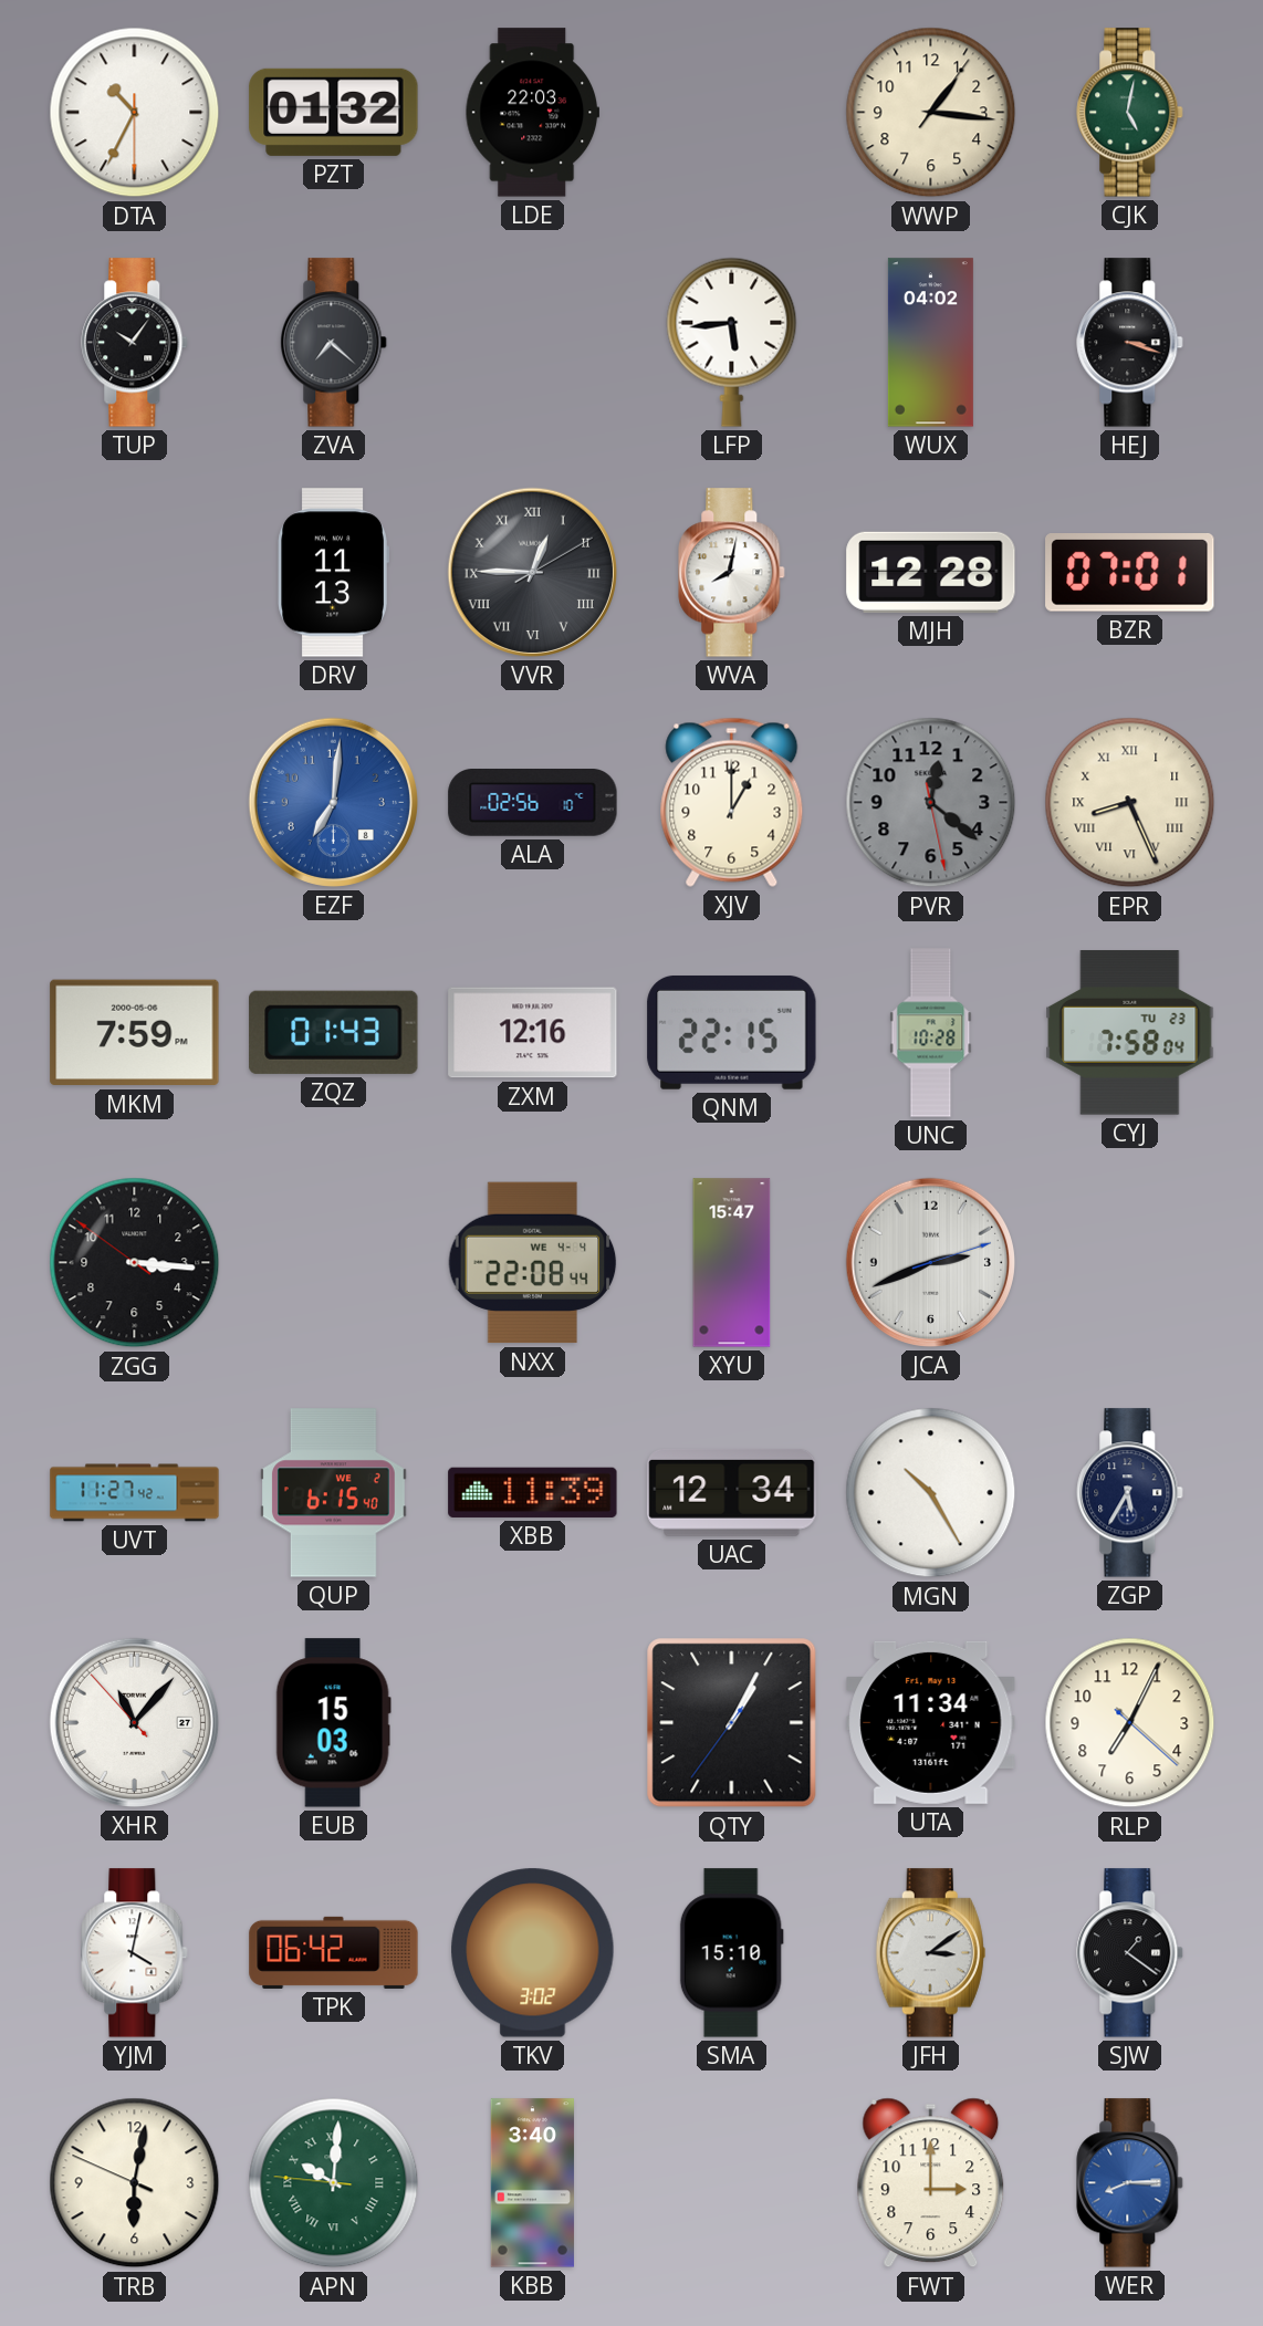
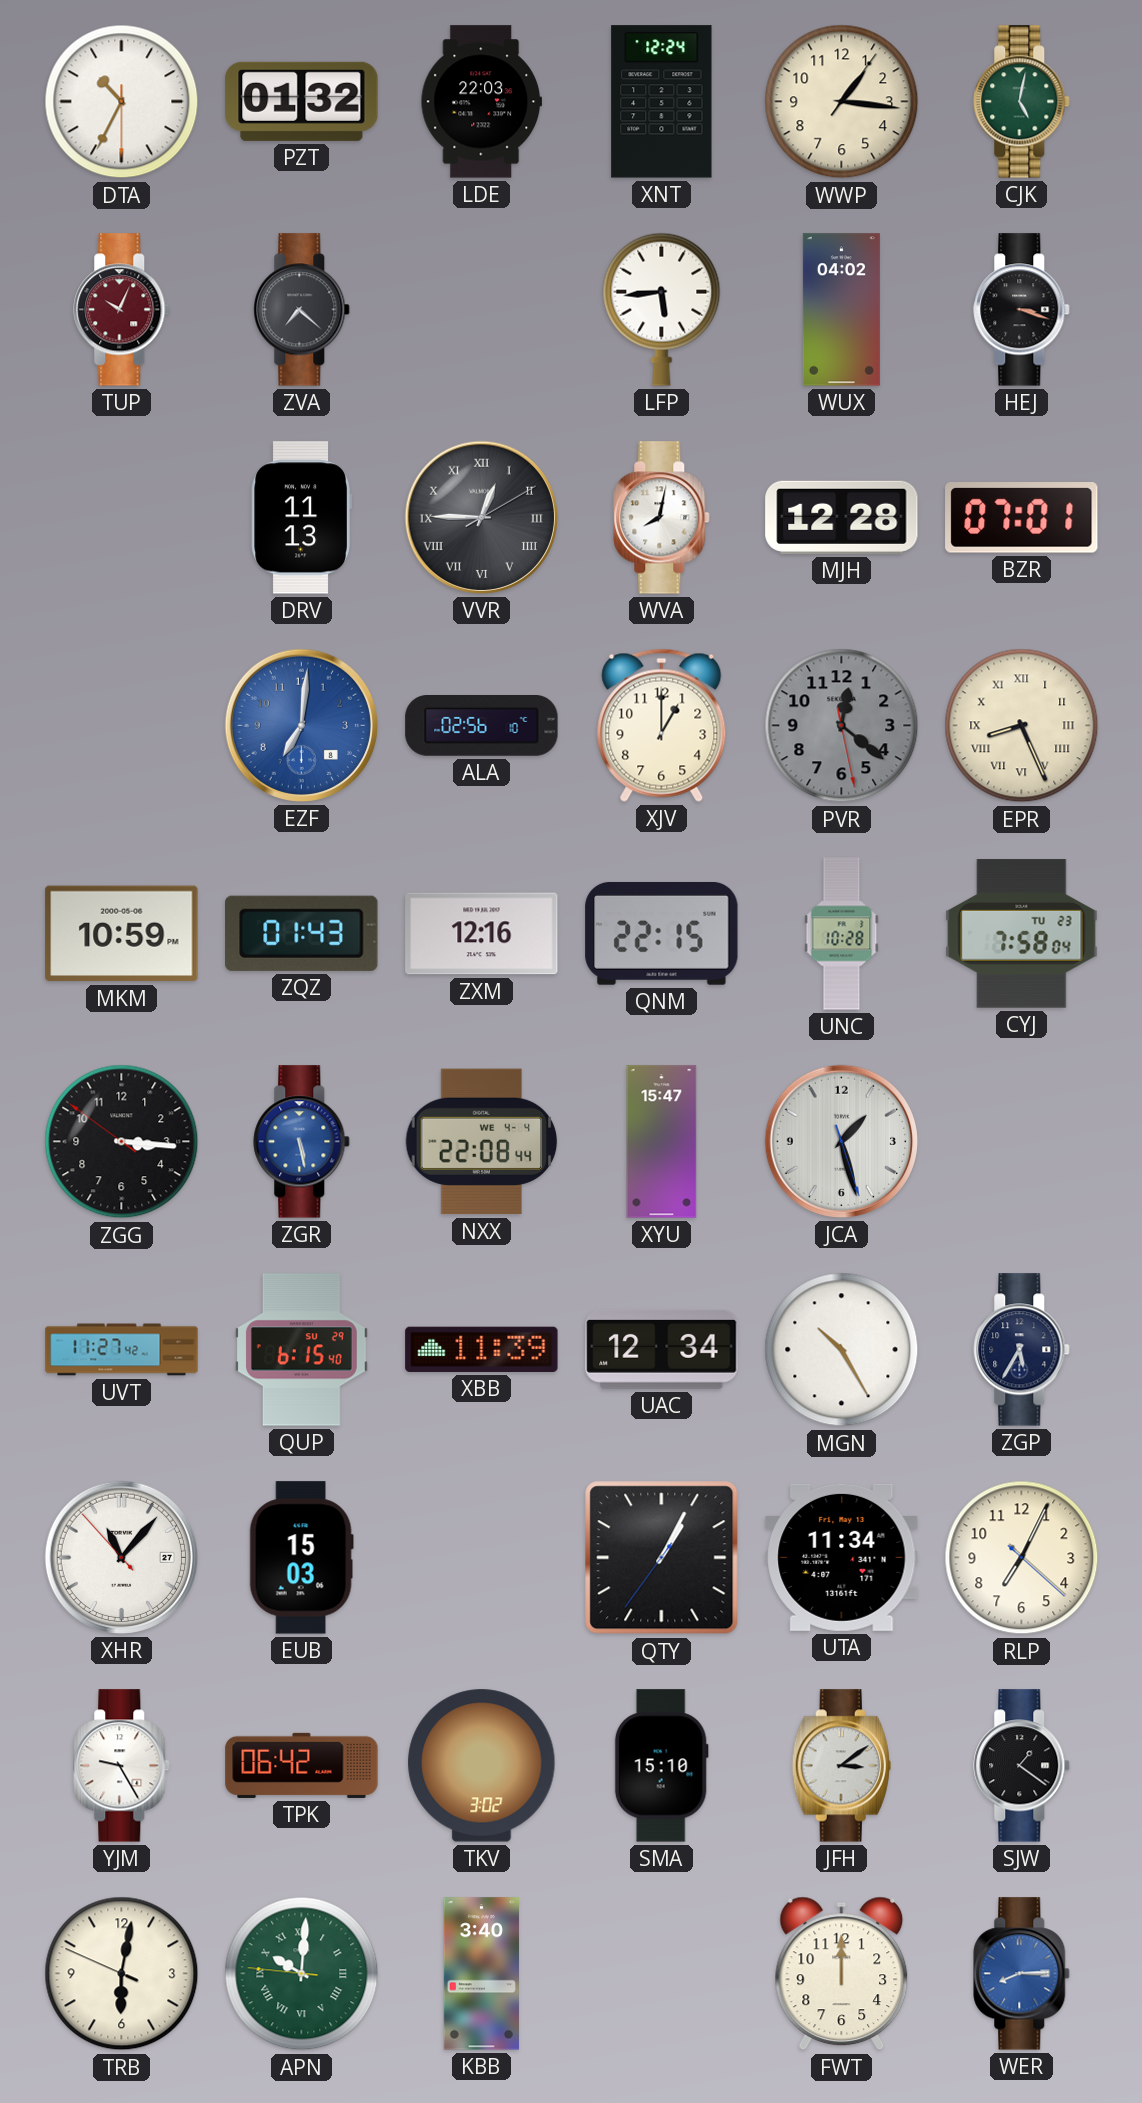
XNT: none -> 12:24 (662, 102)
TUP: 10:06 -> 10:04 (122, 310)
TUP dial: black -> burgundy (122, 310)
MKM: 7:59 -> 10:59 (122, 934)
ZGR: none -> 5:28 (302, 1142)
JCA: 2:41 -> 1:27 (841, 1141)
QUP date: WE 2 -> SU 29 (302, 1350)
YJM: 4:02 -> 9:25 (122, 1766)
FWT: 3:00 -> 12:00 (842, 1974)
